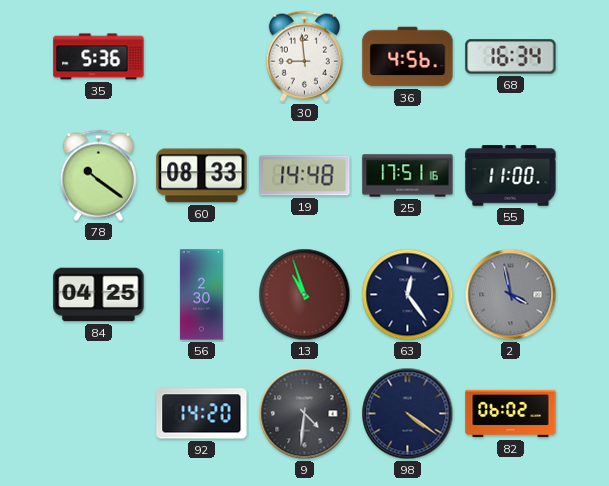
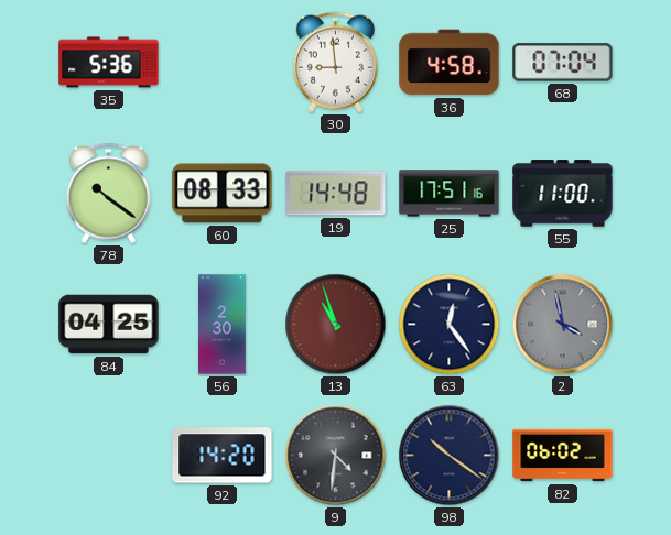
36: 4:56 -> 4:58 (450, 63)
68: 16:34 -> 07:04 (563, 63)
98: 4:21 -> 10:21 (450, 456)
